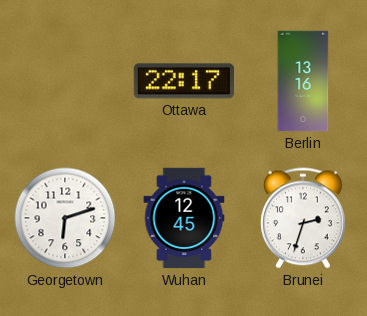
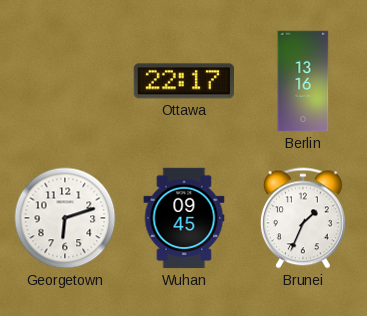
Wuhan: 12:45 -> 09:45 (184, 218)
Brunei: 2:33 -> 1:34 (303, 218)
